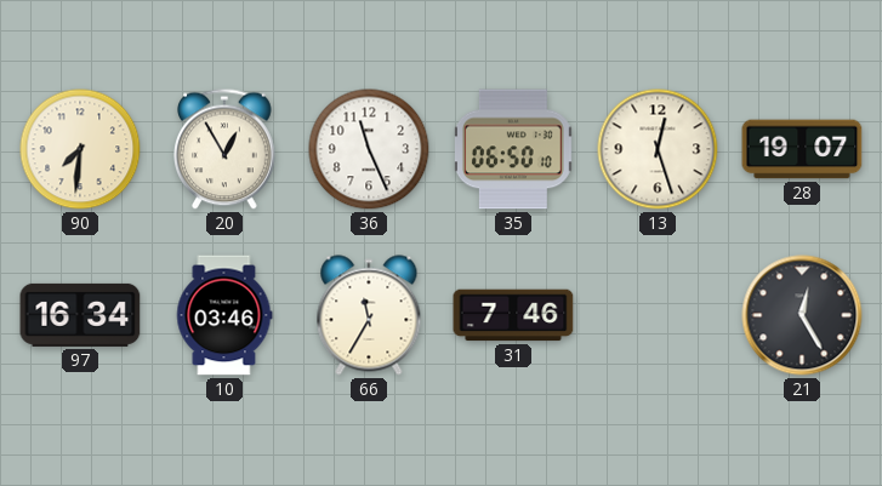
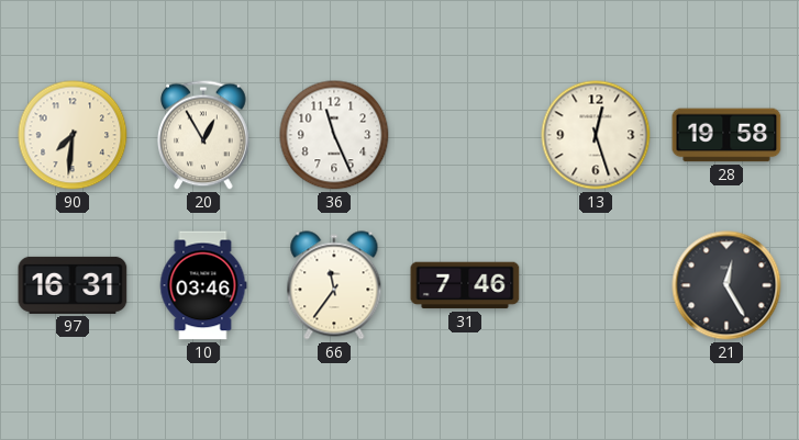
35: 06:50 -> none (513, 149)
28: 19:07 -> 19:58 (726, 135)
97: 16:34 -> 16:31 (73, 285)
66: 11:35 -> 11:36 (334, 285)
